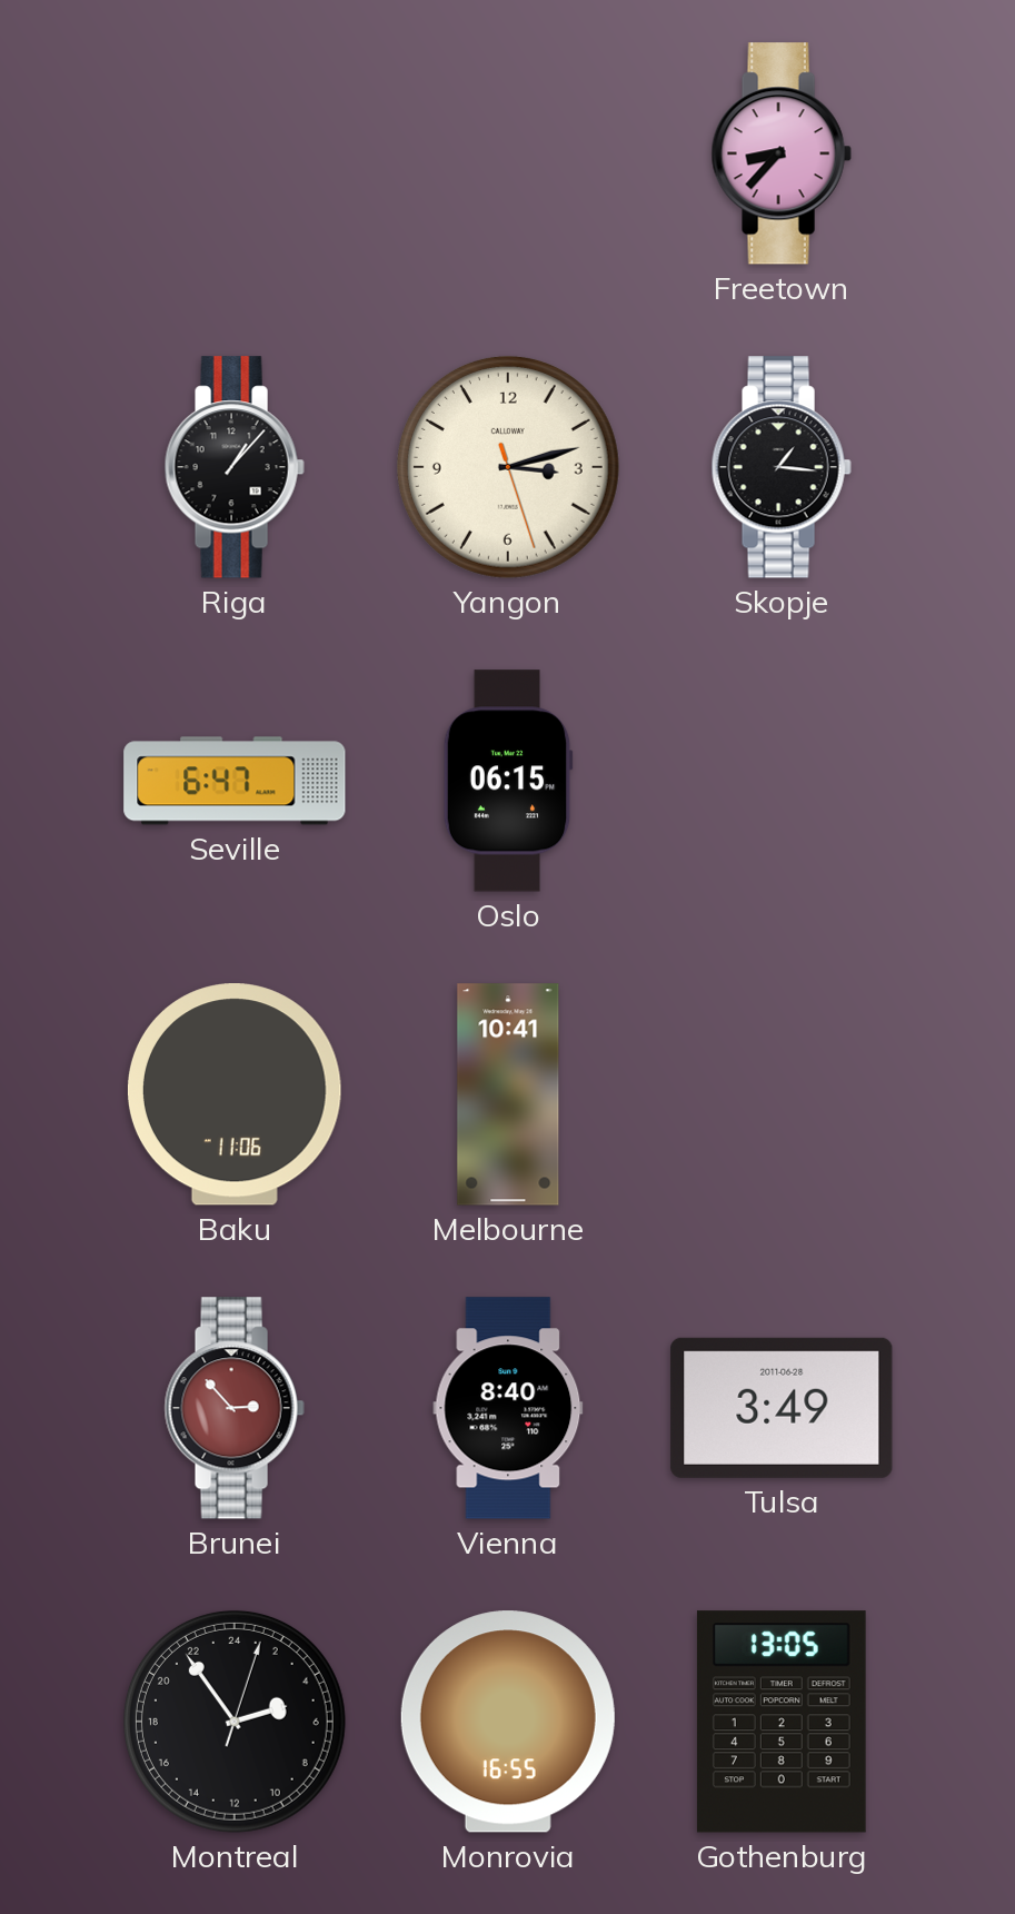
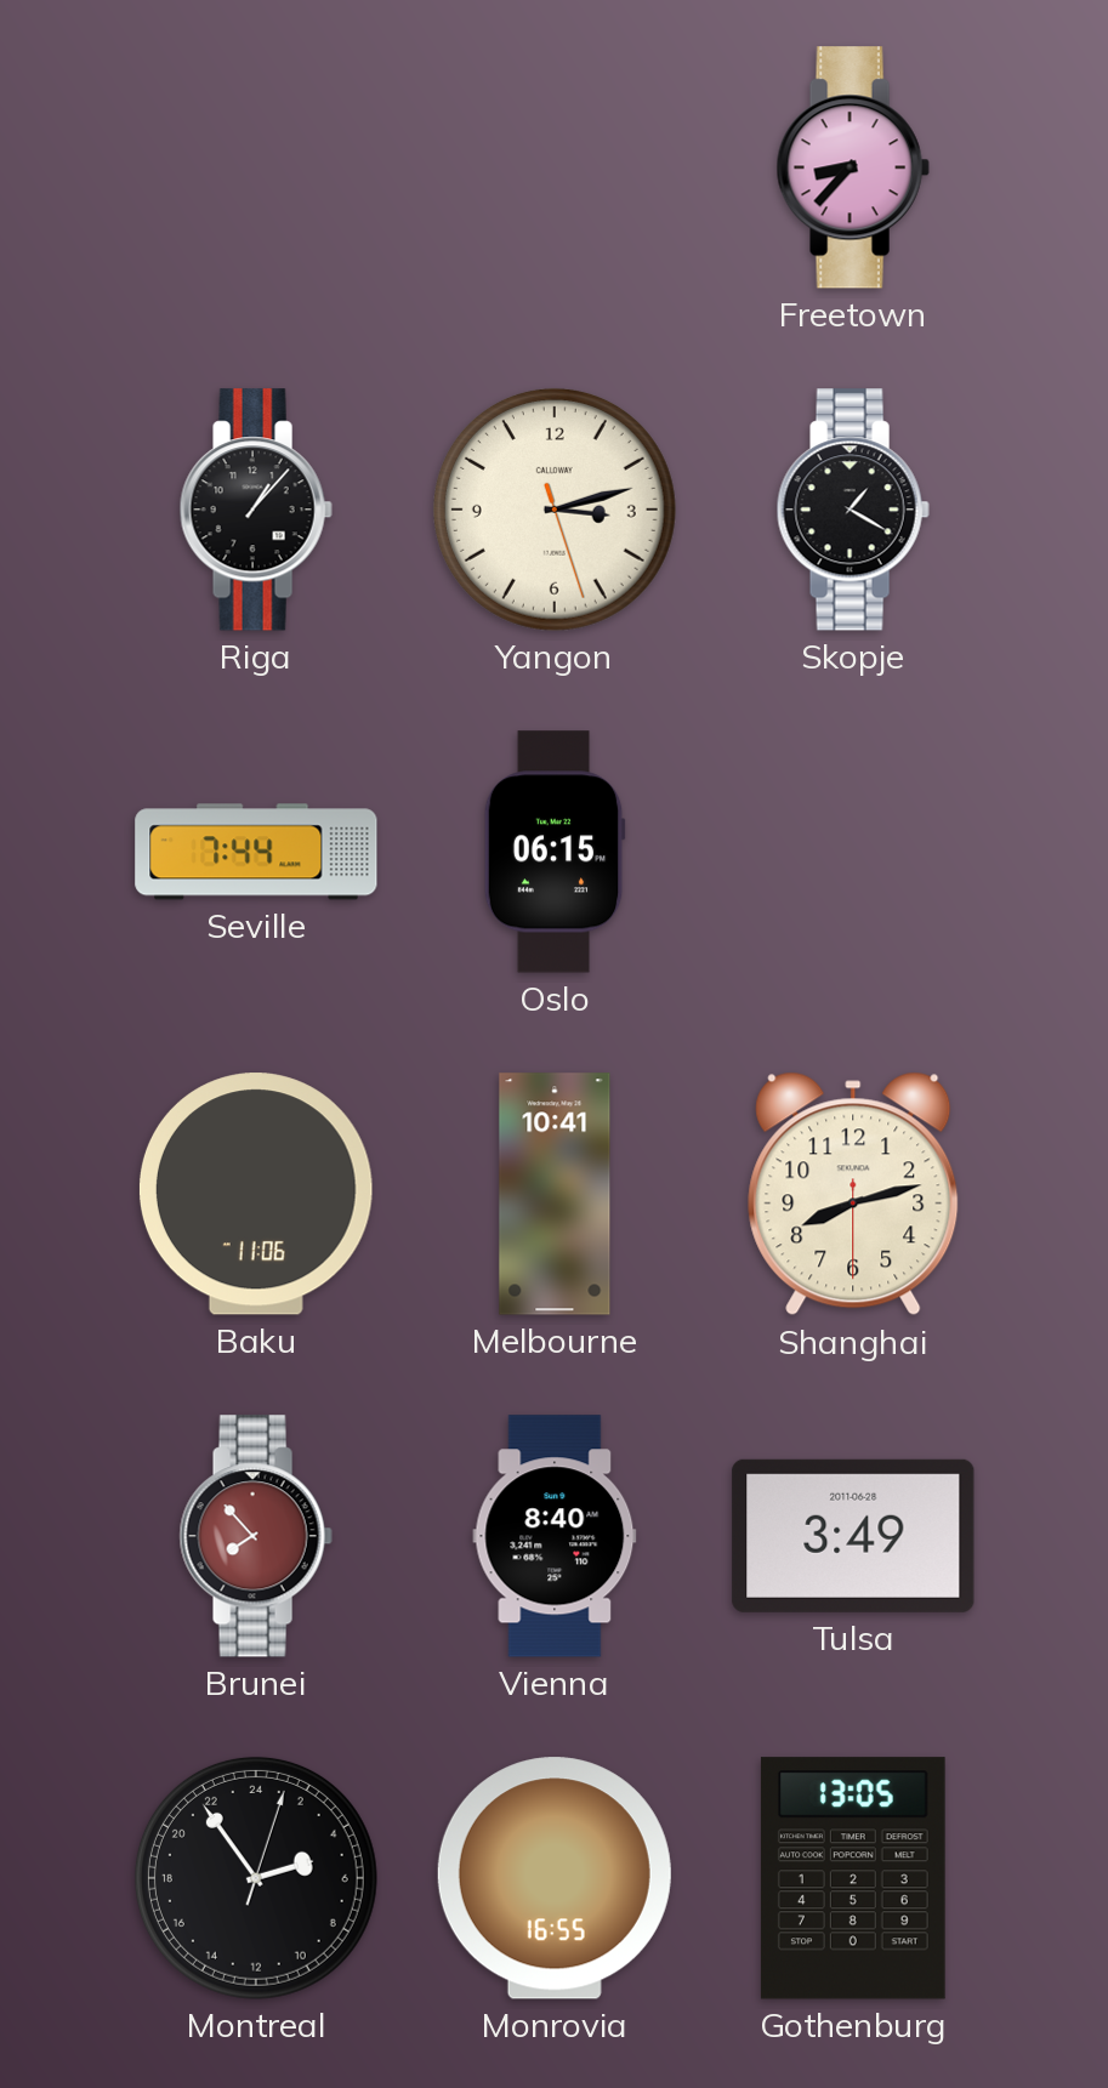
Skopje: 1:16 -> 1:20 (853, 510)
Seville: 6:47 -> 7:44 (256, 852)
Shanghai: none -> 8:12 (853, 1194)
Brunei: 2:53 -> 7:53 (256, 1536)
